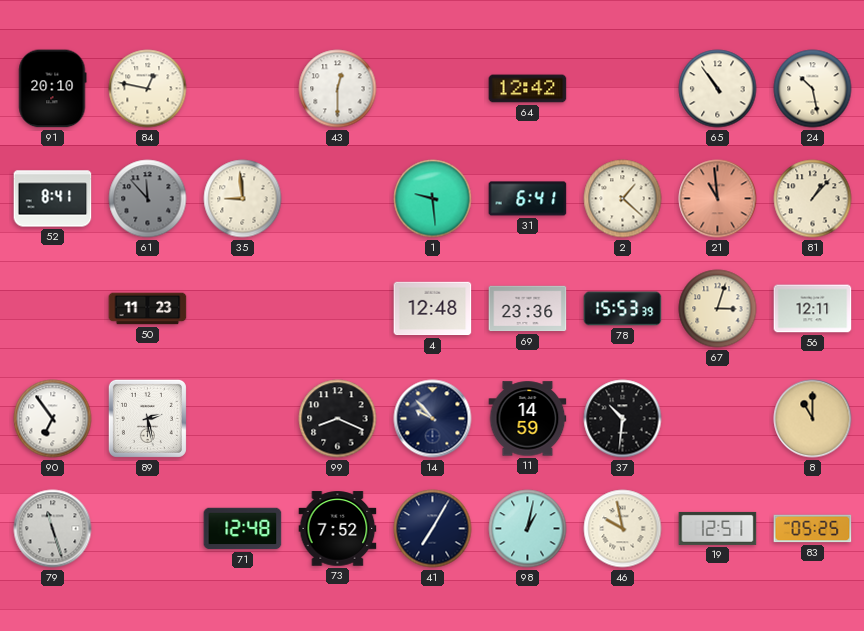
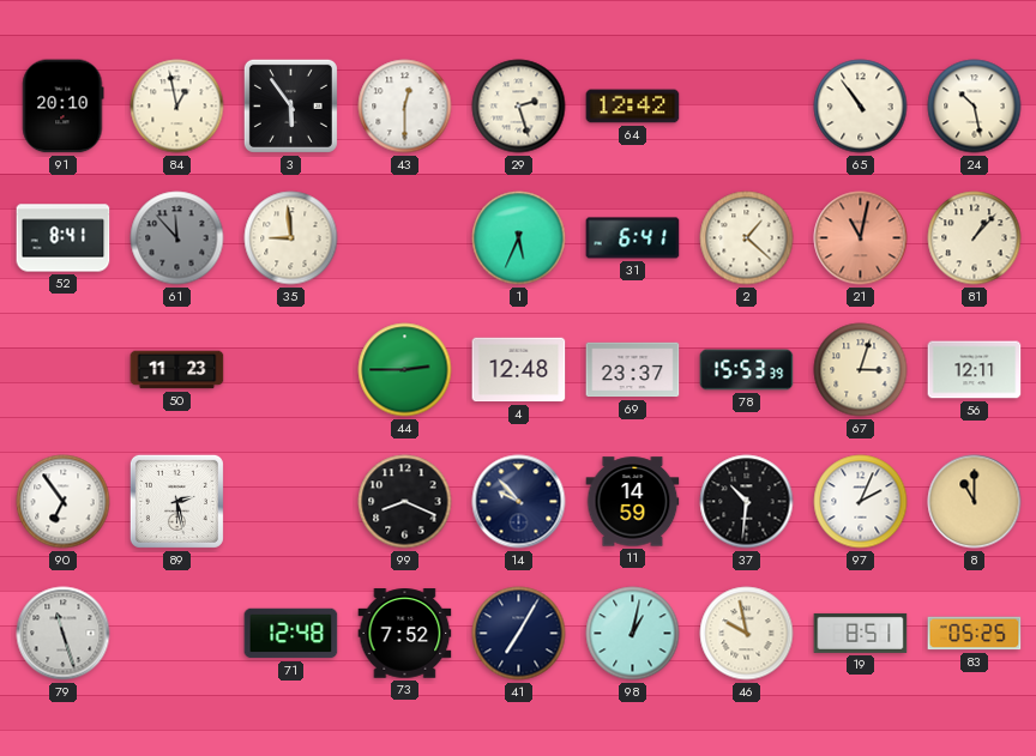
84: 12:47 -> 12:58 (177, 107)
3: none -> 5:54 (290, 105)
29: none -> 2:27 (519, 107)
1: 9:29 -> 5:34 (519, 238)
21: 10:59 -> 11:02 (861, 238)
44: none -> 2:45 (405, 370)
69: 23:36 -> 23:37 (633, 370)
97: none -> 2:04 (861, 502)
19: 12:51 -> 8:51 (861, 633)
